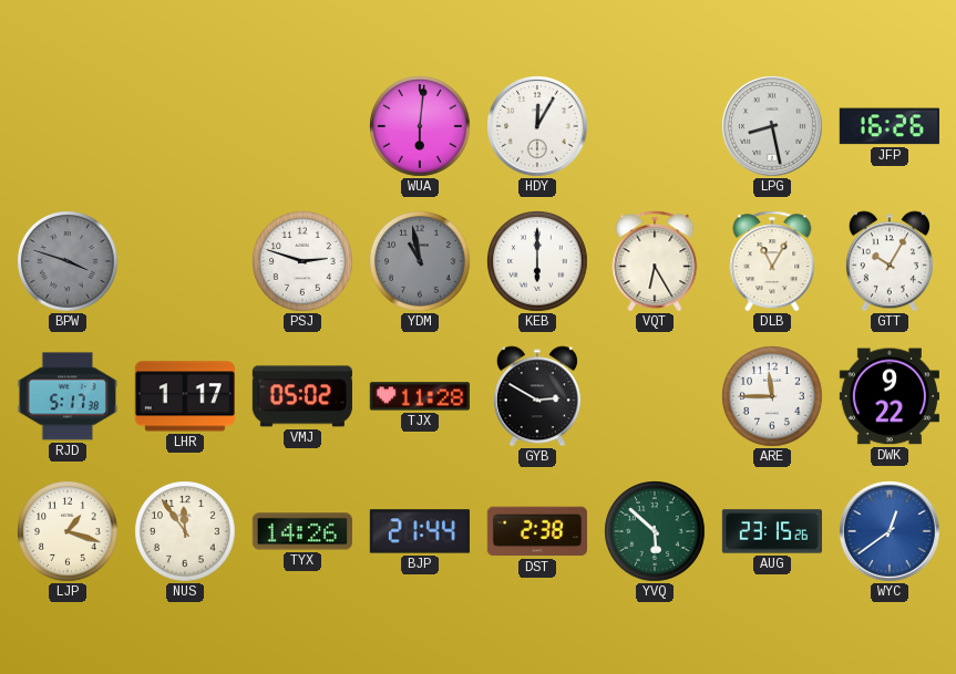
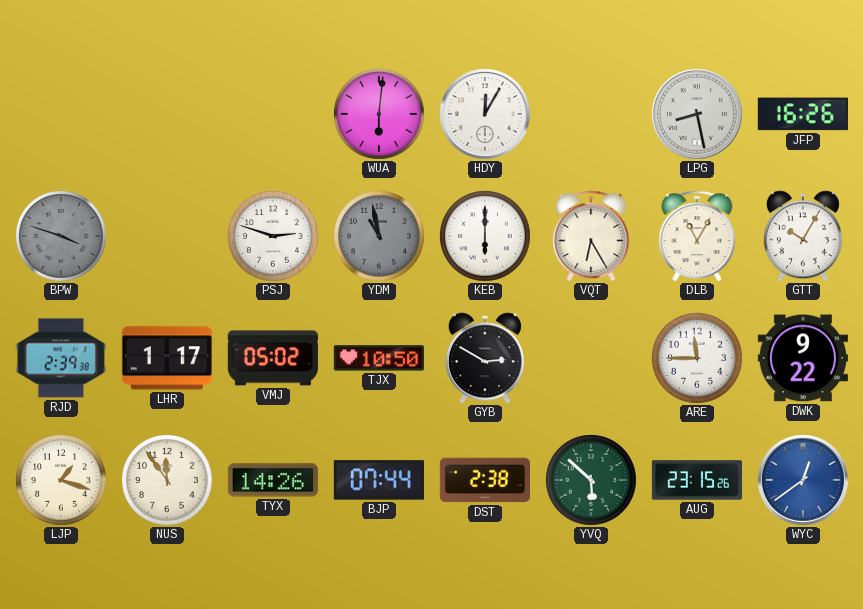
RJD: 5:17 -> 2:39 (61, 358)
TJX: 11:28 -> 10:50 (379, 358)
BJP: 21:44 -> 07:44 (379, 480)
